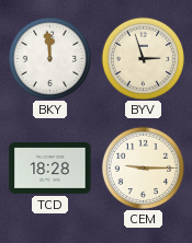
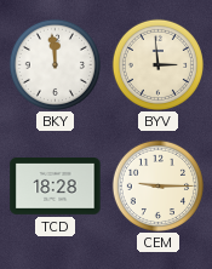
BYV: 2:57 -> 2:59 (157, 64)
